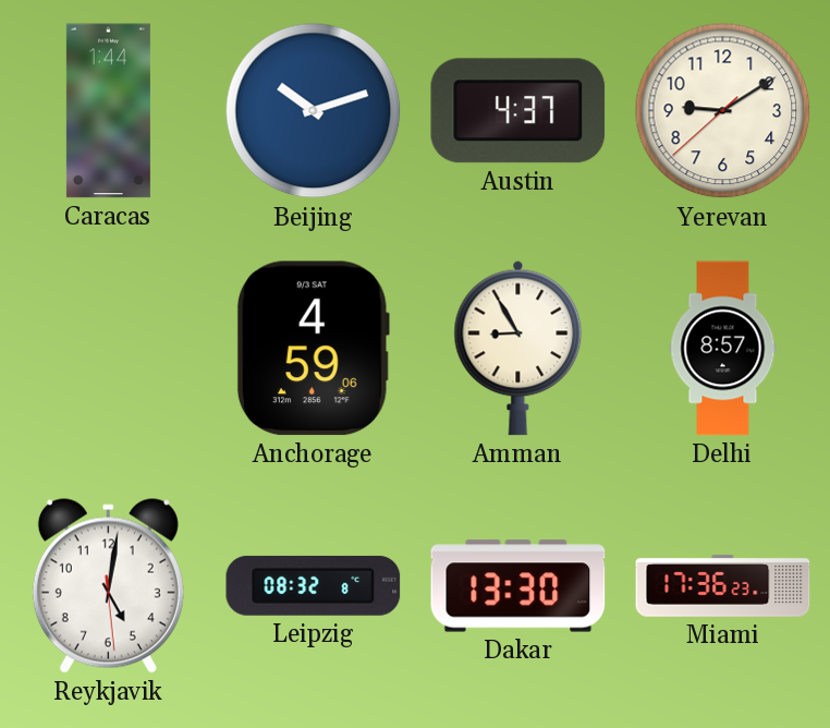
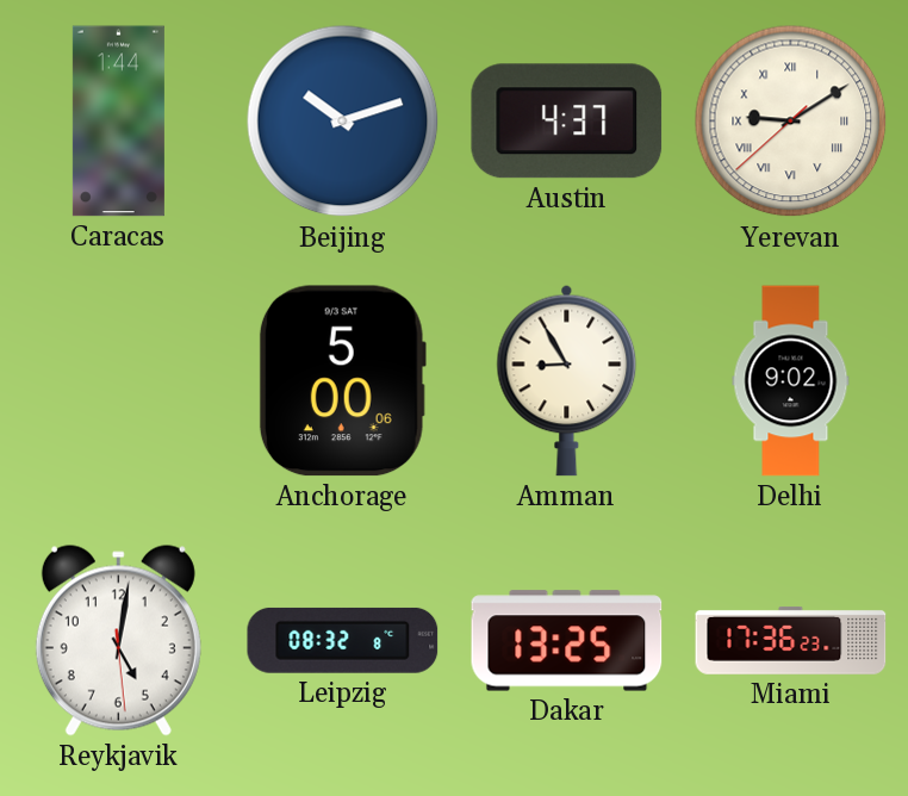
Yerevan numerals: Arabic -> Roman (791, 122)
Anchorage: 4:59 -> 5:00 (342, 381)
Delhi: 8:57 -> 9:02 (791, 381)
Dakar: 13:30 -> 13:25 (567, 641)
